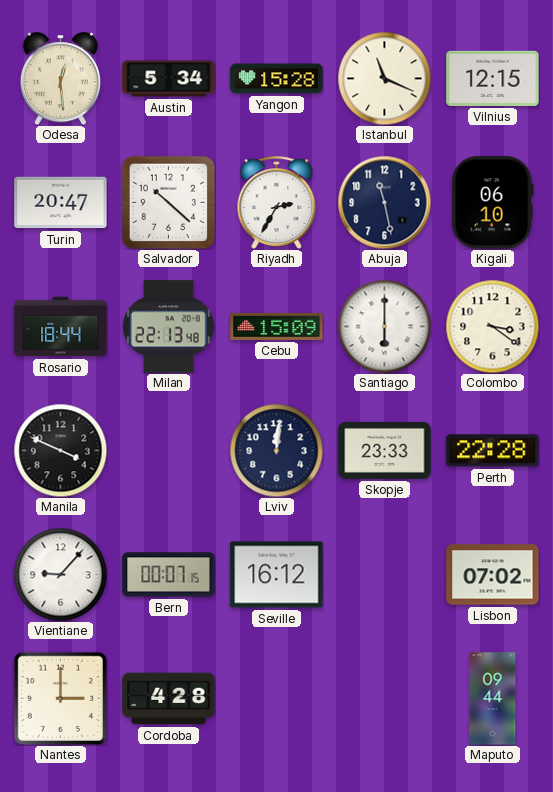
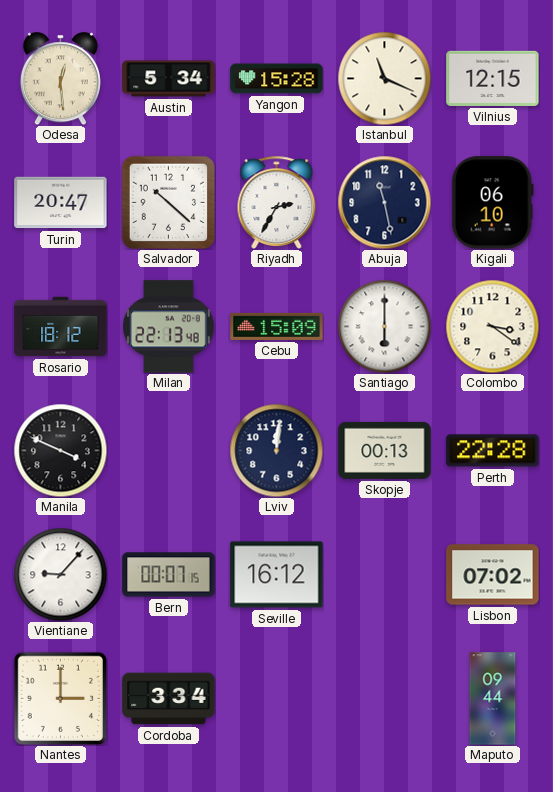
Rosario: 18:44 -> 18:12 (61, 327)
Skopje: 23:33 -> 00:13 (385, 450)
Cordoba: 4:28 -> 3:34 (169, 699)
